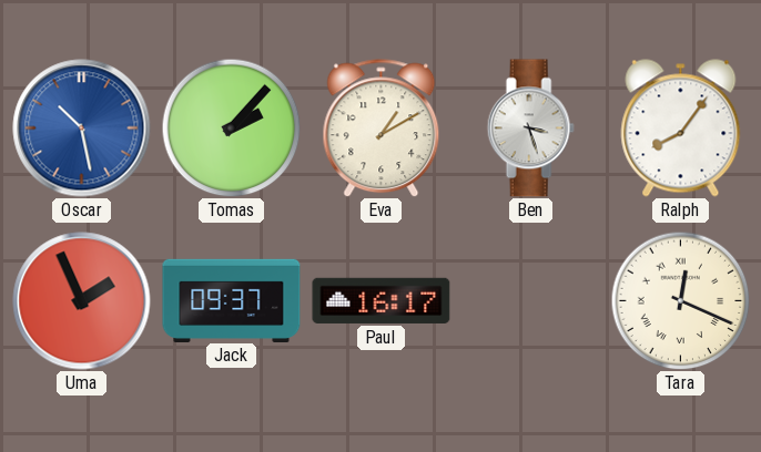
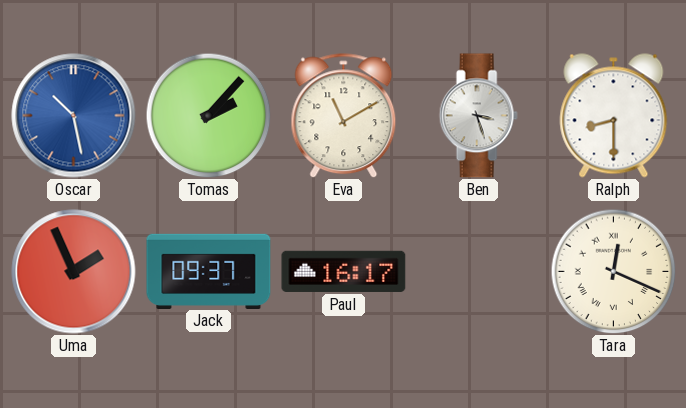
Eva: 1:10 -> 11:10 (344, 116)
Ralph: 8:06 -> 8:30 (614, 116)
